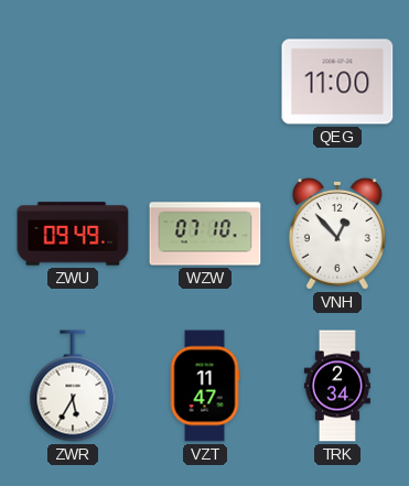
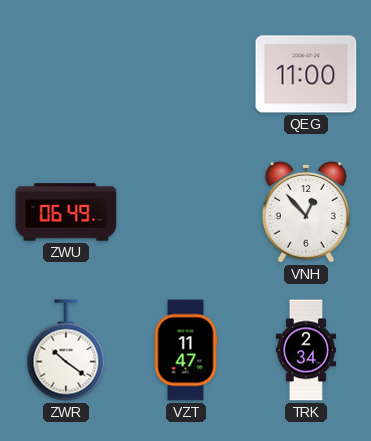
ZWU: 09:49 -> 06:49 (66, 212)
WZW: 07:10 -> none (205, 234)
ZWR: 5:35 -> 10:21 (66, 350)
